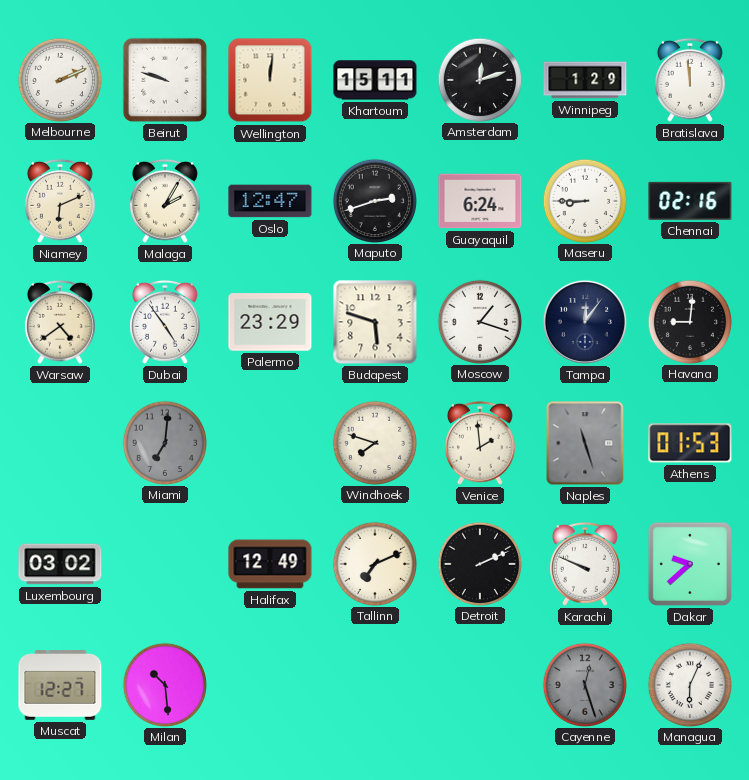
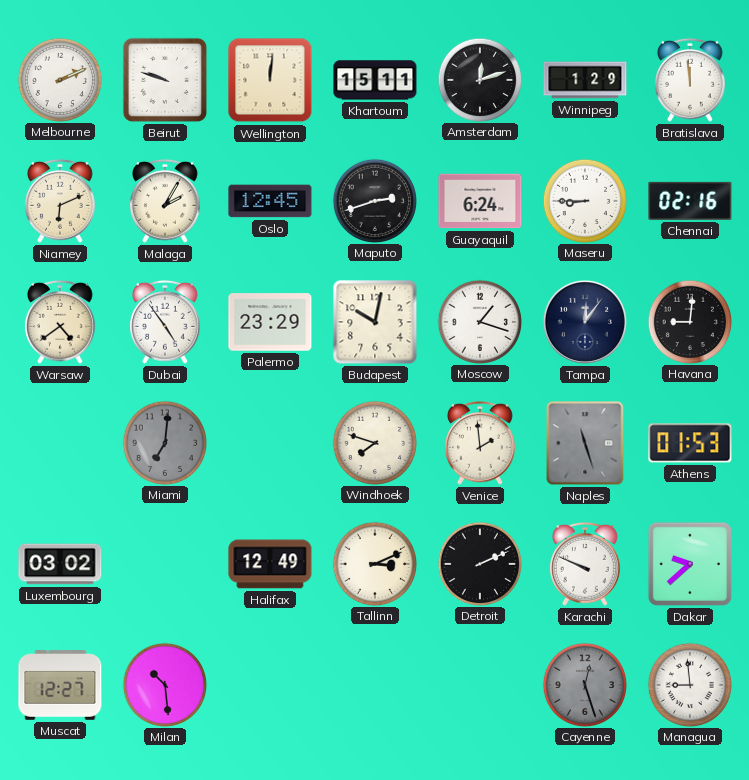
Oslo: 12:47 -> 12:45 (270, 201)
Budapest: 5:48 -> 10:02 (375, 322)
Tallinn: 7:11 -> 3:11 (374, 563)
Managua: 6:04 -> 8:59 (689, 684)
